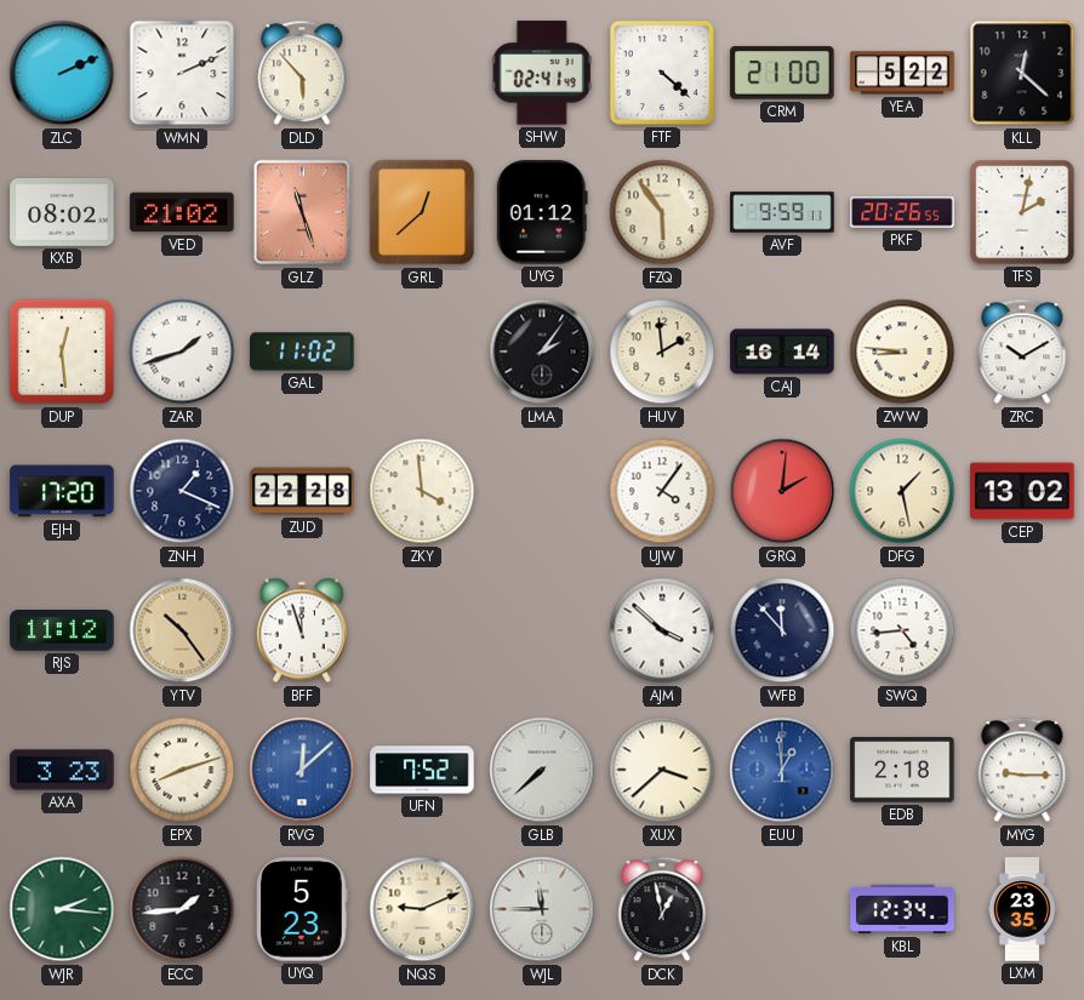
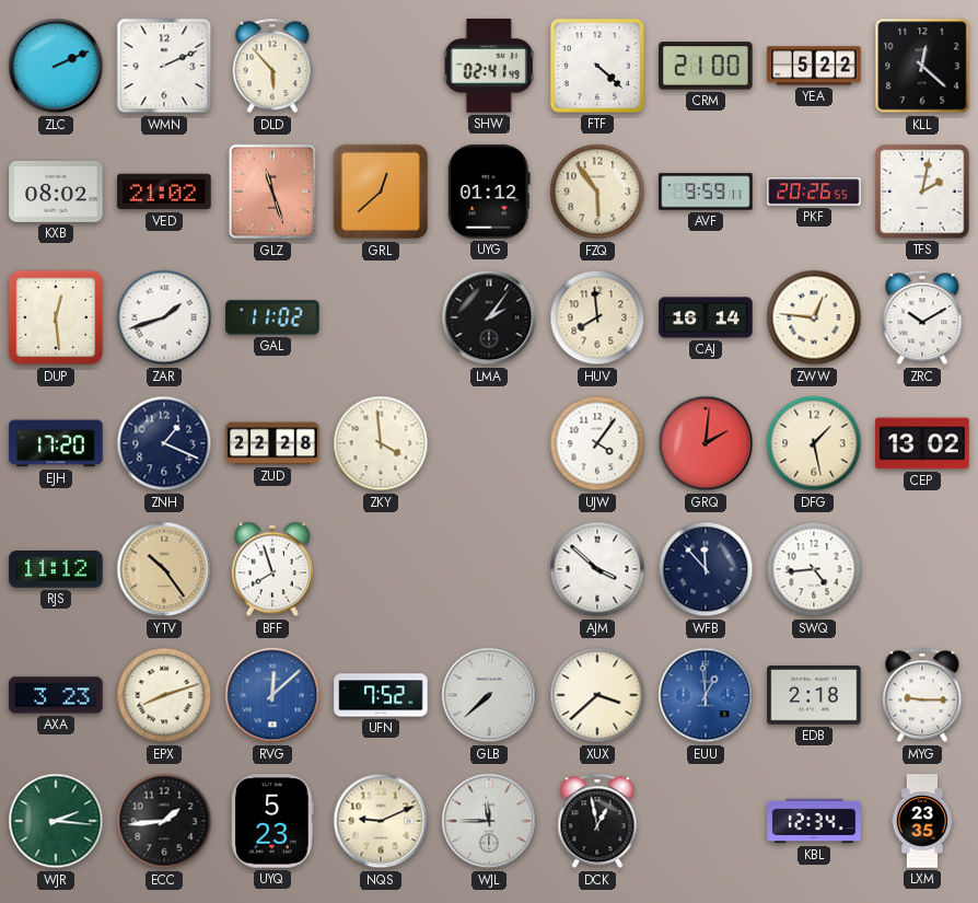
HUV: 1:59 -> 7:59 (597, 317)
ZWW: 8:46 -> 12:46 (814, 317)
BFF: 11:57 -> 7:57 (272, 569)
